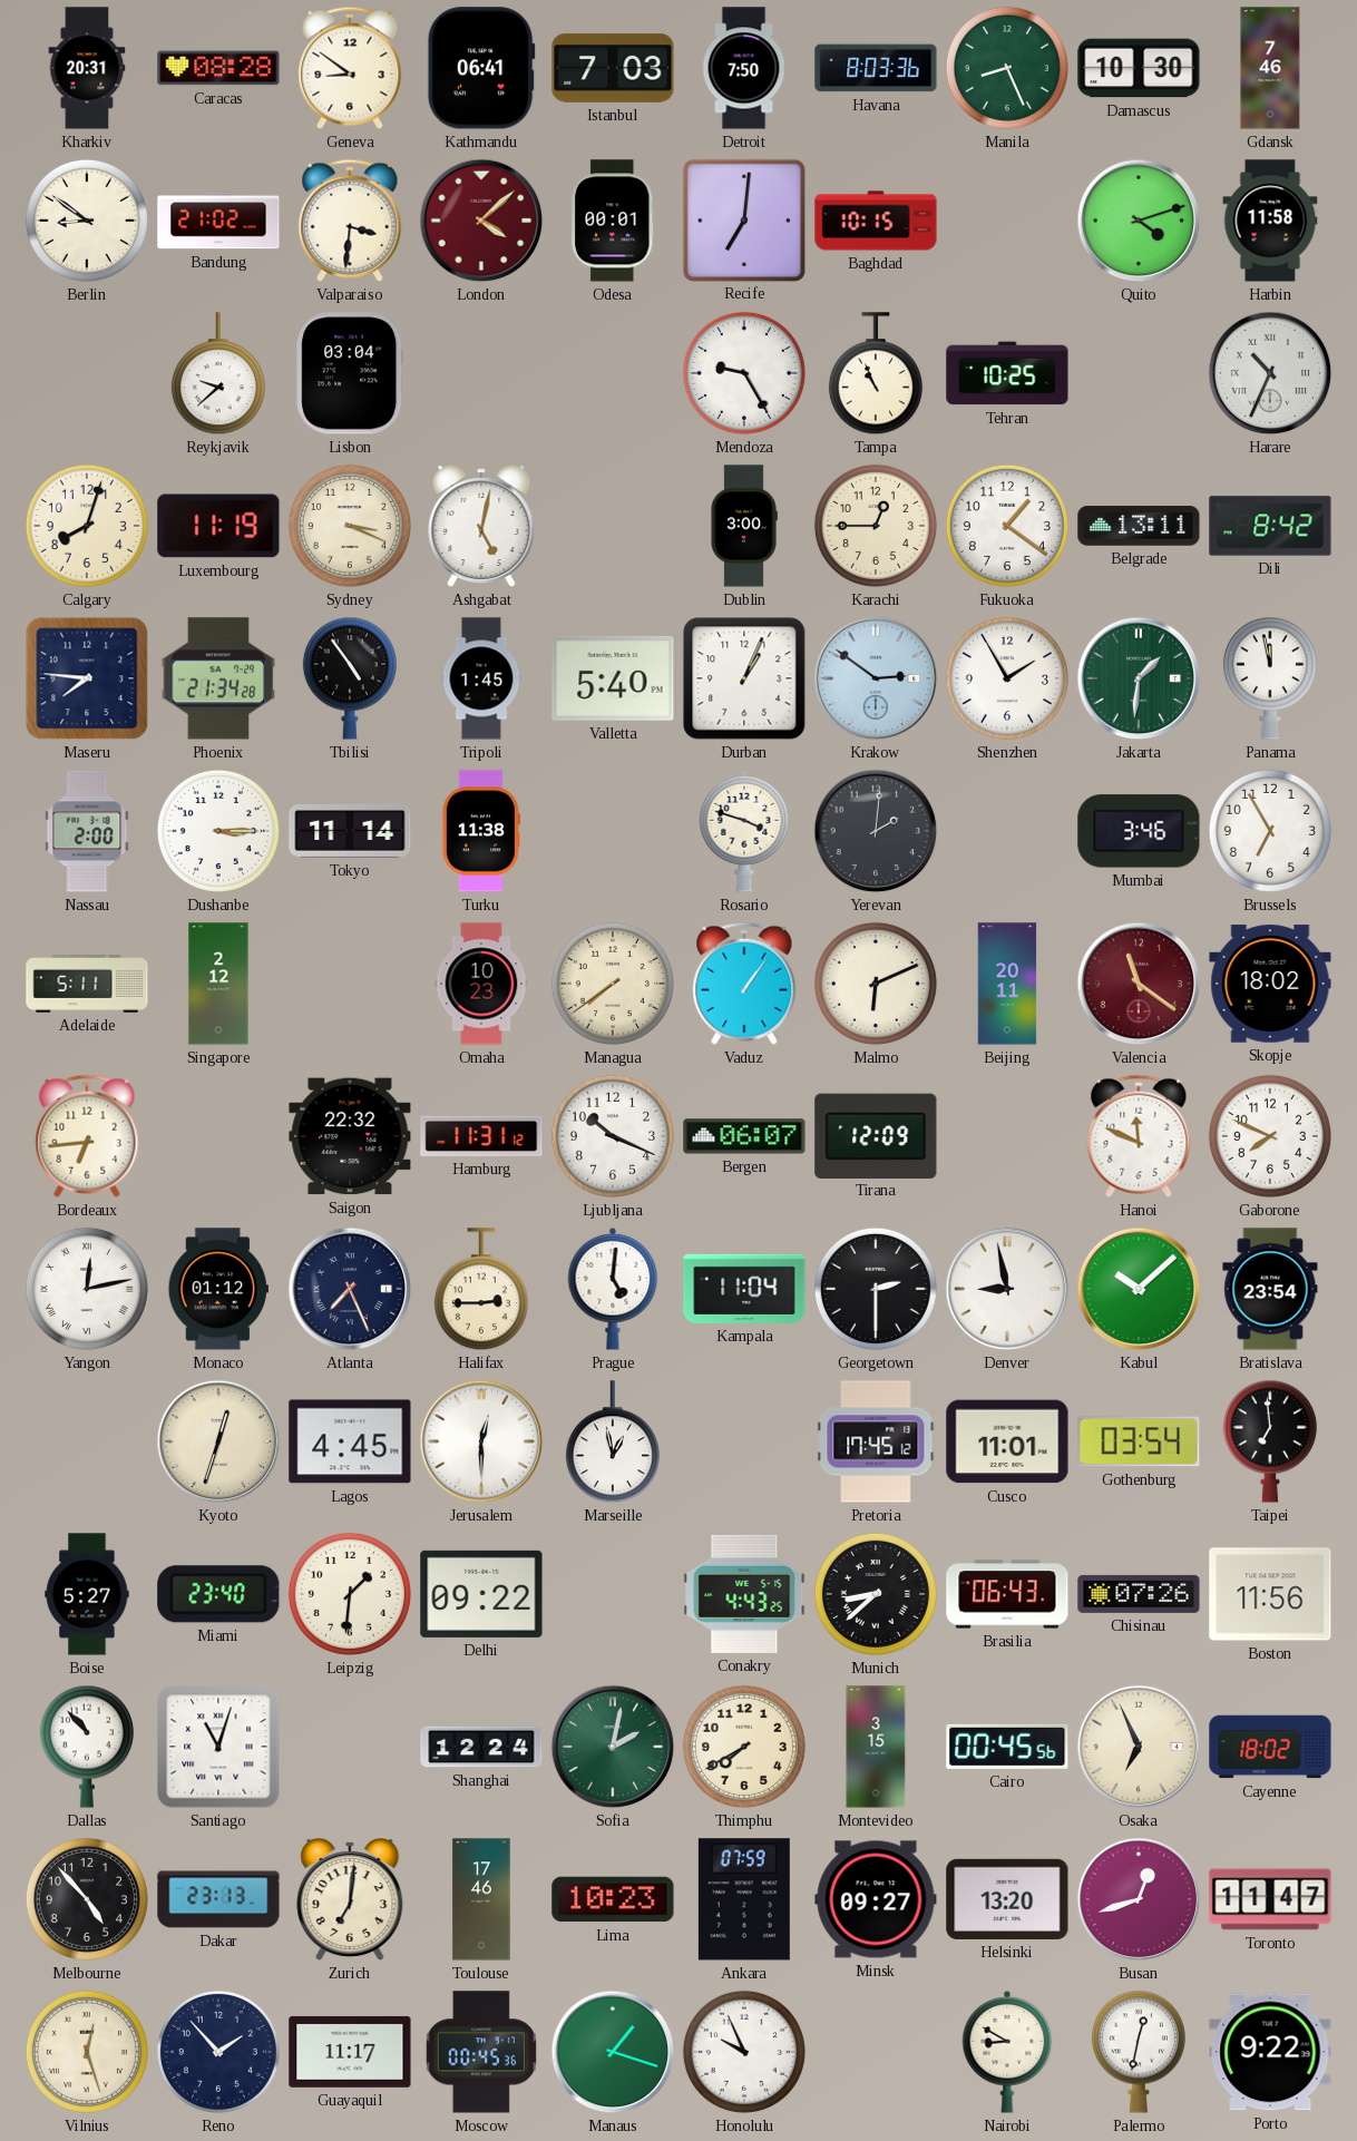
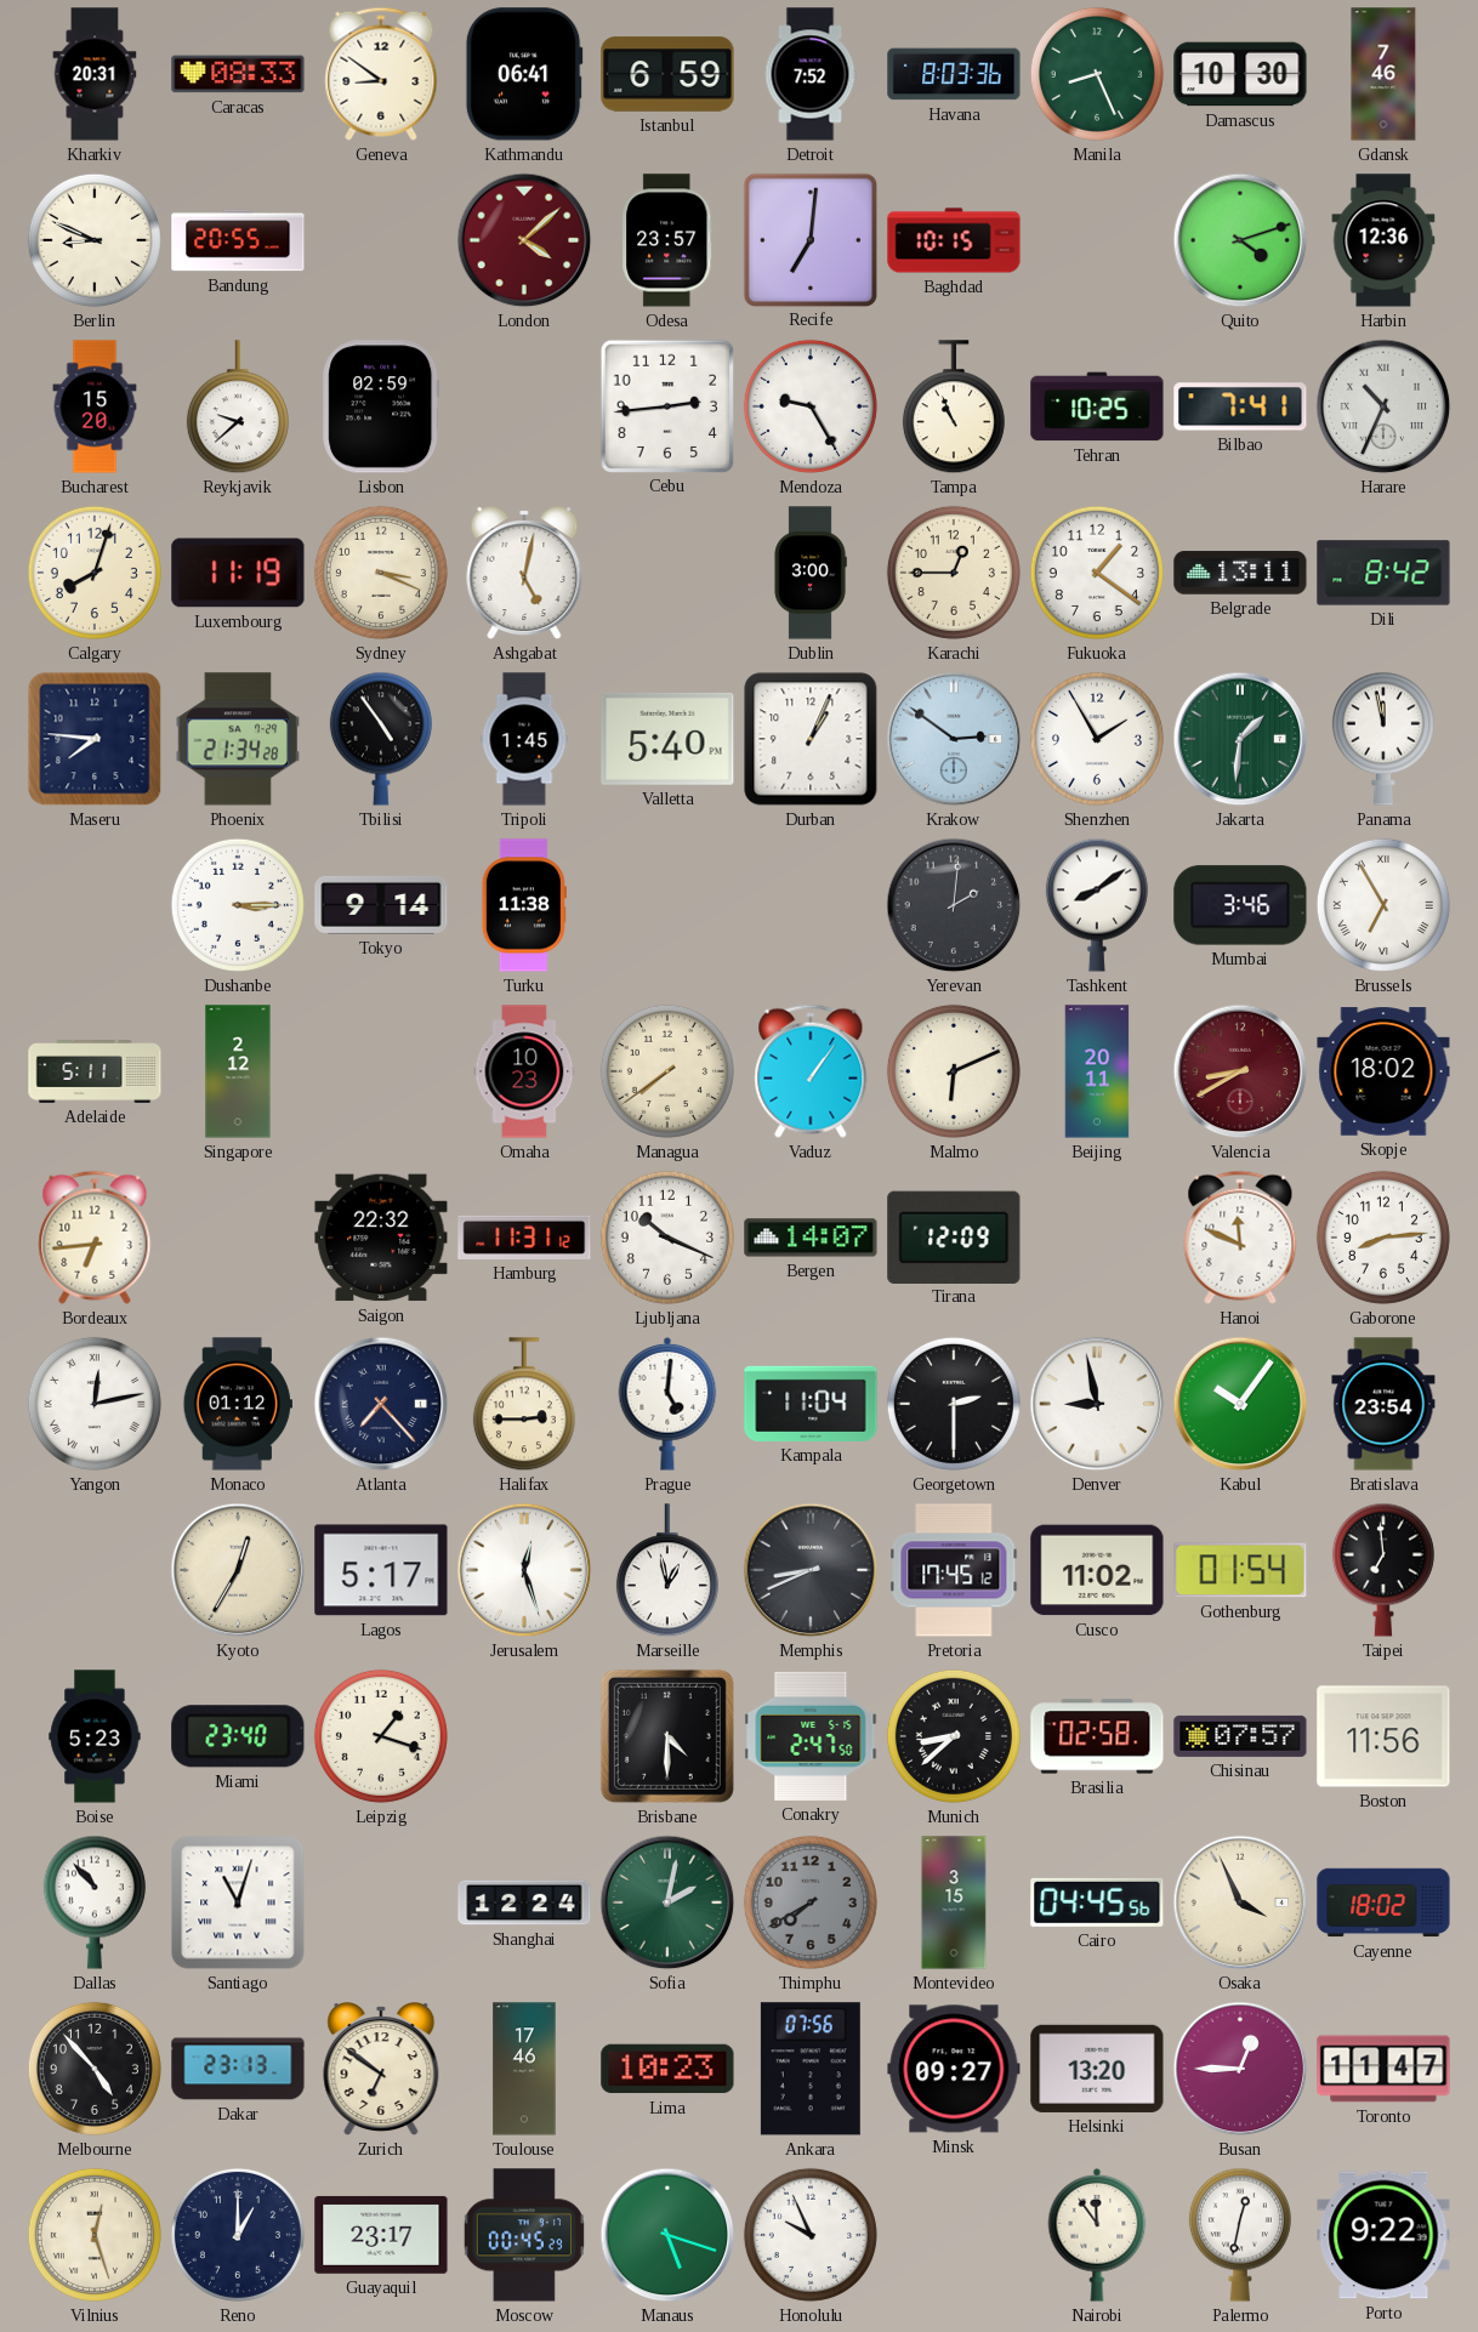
Caracas: 08:28 -> 08:33 (238, 74)
Istanbul: 7:03 -> 6:59 (667, 74)
Detroit: 7:50 -> 7:52 (811, 74)
Berlin: 8:51 -> 8:49 (95, 240)
Bandung: 21:02 -> 20:55 (238, 240)
Valparaiso: 3:31 -> none (350, 221)
Odesa: 00:01 -> 23:57 (667, 240)
Harbin: 11:58 -> 12:36 (1383, 240)
Bucharest: none -> 15:20 (95, 406)
Lisbon: 03:04 -> 02:59 (381, 406)
Cebu: none -> 2:44 (666, 405)
Bilbao: none -> 7:41 (1240, 406)
Nassau: 2:00 -> none (87, 831)
Tokyo: 11:14 -> 9:14 (381, 905)
Rosario: 3:48 -> none (744, 831)
Tashkent: none -> 8:09 (1097, 905)
Brussels numerals: Arabic -> Roman (1383, 905)
Valencia: 11:21 -> 8:40 (1240, 1071)
Bergen: 06:07 -> 14:07 (811, 1238)
Gaborone: 7:49 -> 8:14 (1383, 1238)
Atlanta: 7:26 -> 7:23 (381, 1404)
Kabul: 10:08 -> 10:06 (1240, 1404)
Kyoto: 12:33 -> 12:35 (238, 1570)
Lagos: 4:45 -> 5:17 (381, 1570)
Jerusalem: 12:30 -> 12:27 (524, 1570)
Memphis: none -> 8:41 (811, 1570)
Cusco: 11:01 -> 11:02 (1097, 1570)
Gothenburg: 03:54 -> 01:54 (1240, 1570)
Boise: 5:27 -> 5:23 (95, 1736)
Leipzig: 1:31 -> 1:18 (381, 1736)
Delhi: 09:22 -> none (481, 1594)
Brisbane: none -> 4:30 (667, 1736)
Conakry: 4:43 -> 2:47 (811, 1736)
Brasilia: 06:43 -> 02:58 (1097, 1736)
Chisinau: 07:26 -> 07:57 (1240, 1736)
Thimphu dial: cream -> grey (811, 1902)
Cairo: 00:45 -> 04:45 (1097, 1902)
Osaka: 6:56 -> 3:56 (1240, 1902)
Zurich: 7:01 -> 6:51 (381, 2070)
Ankara: 07:59 -> 07:56 (811, 2069)
Busan: 12:42 -> 12:45 (1240, 2069)
Reno: 1:53 -> 1:00 (238, 2235)
Guayaquil: 11:17 -> 23:17 (381, 2235)
Moscow: 00:45:36 -> 00:45:29 (524, 2235)
Manaus: 1:18 -> 5:18 (667, 2235)
Nairobi: 8:50 -> 11:54 (1097, 2235)
